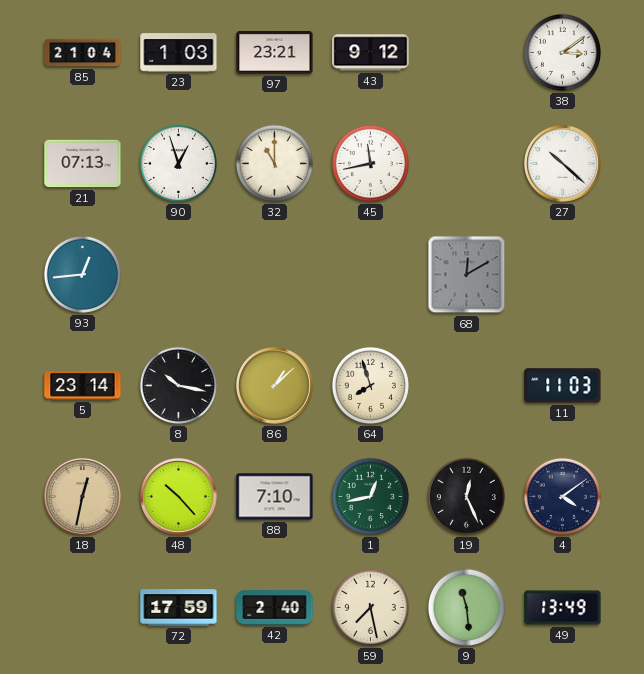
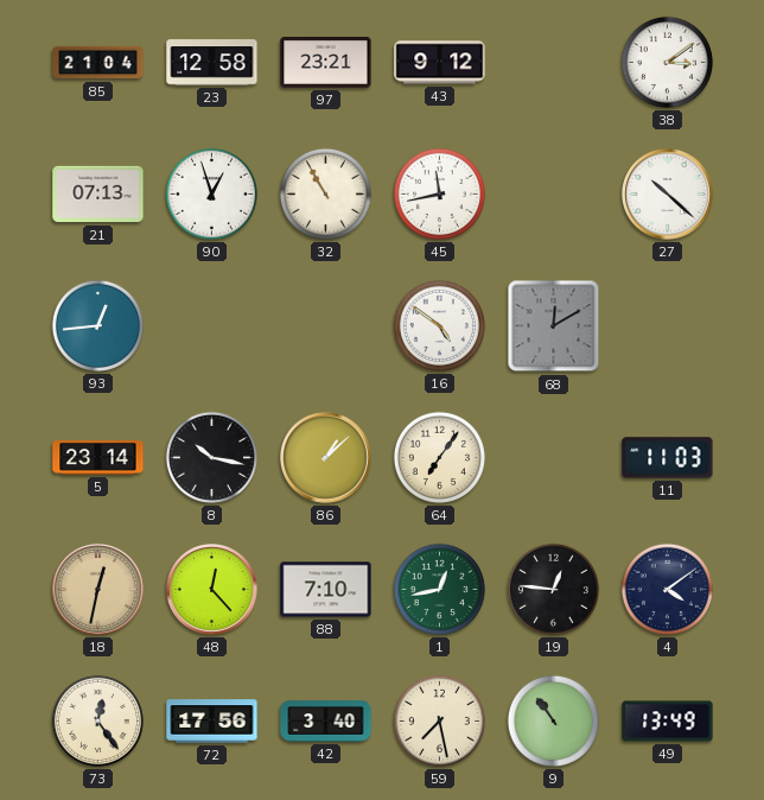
23: 1:03 -> 12:58 (212, 63)
32: 11:00 -> 10:55 (325, 193)
16: none -> 4:51 (439, 325)
64: 7:57 -> 7:06 (439, 457)
48: 10:23 -> 12:23 (212, 590)
19: 12:26 -> 12:46 (553, 589)
73: none -> 12:24 (97, 720)
72: 17:59 -> 17:56 (212, 722)
42: 2:40 -> 3:40 (326, 722)
9: 11:29 -> 10:54 (553, 720)
